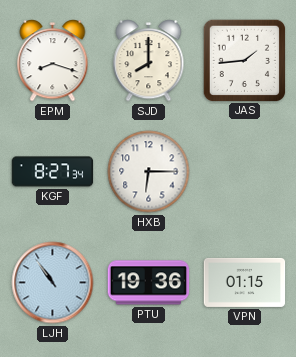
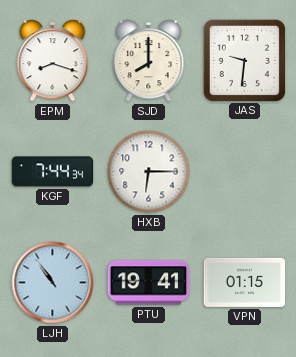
JAS: 1:44 -> 9:31 (244, 60)
KGF: 8:27 -> 7:44 (53, 172)
PTU: 19:36 -> 19:41 (149, 283)
